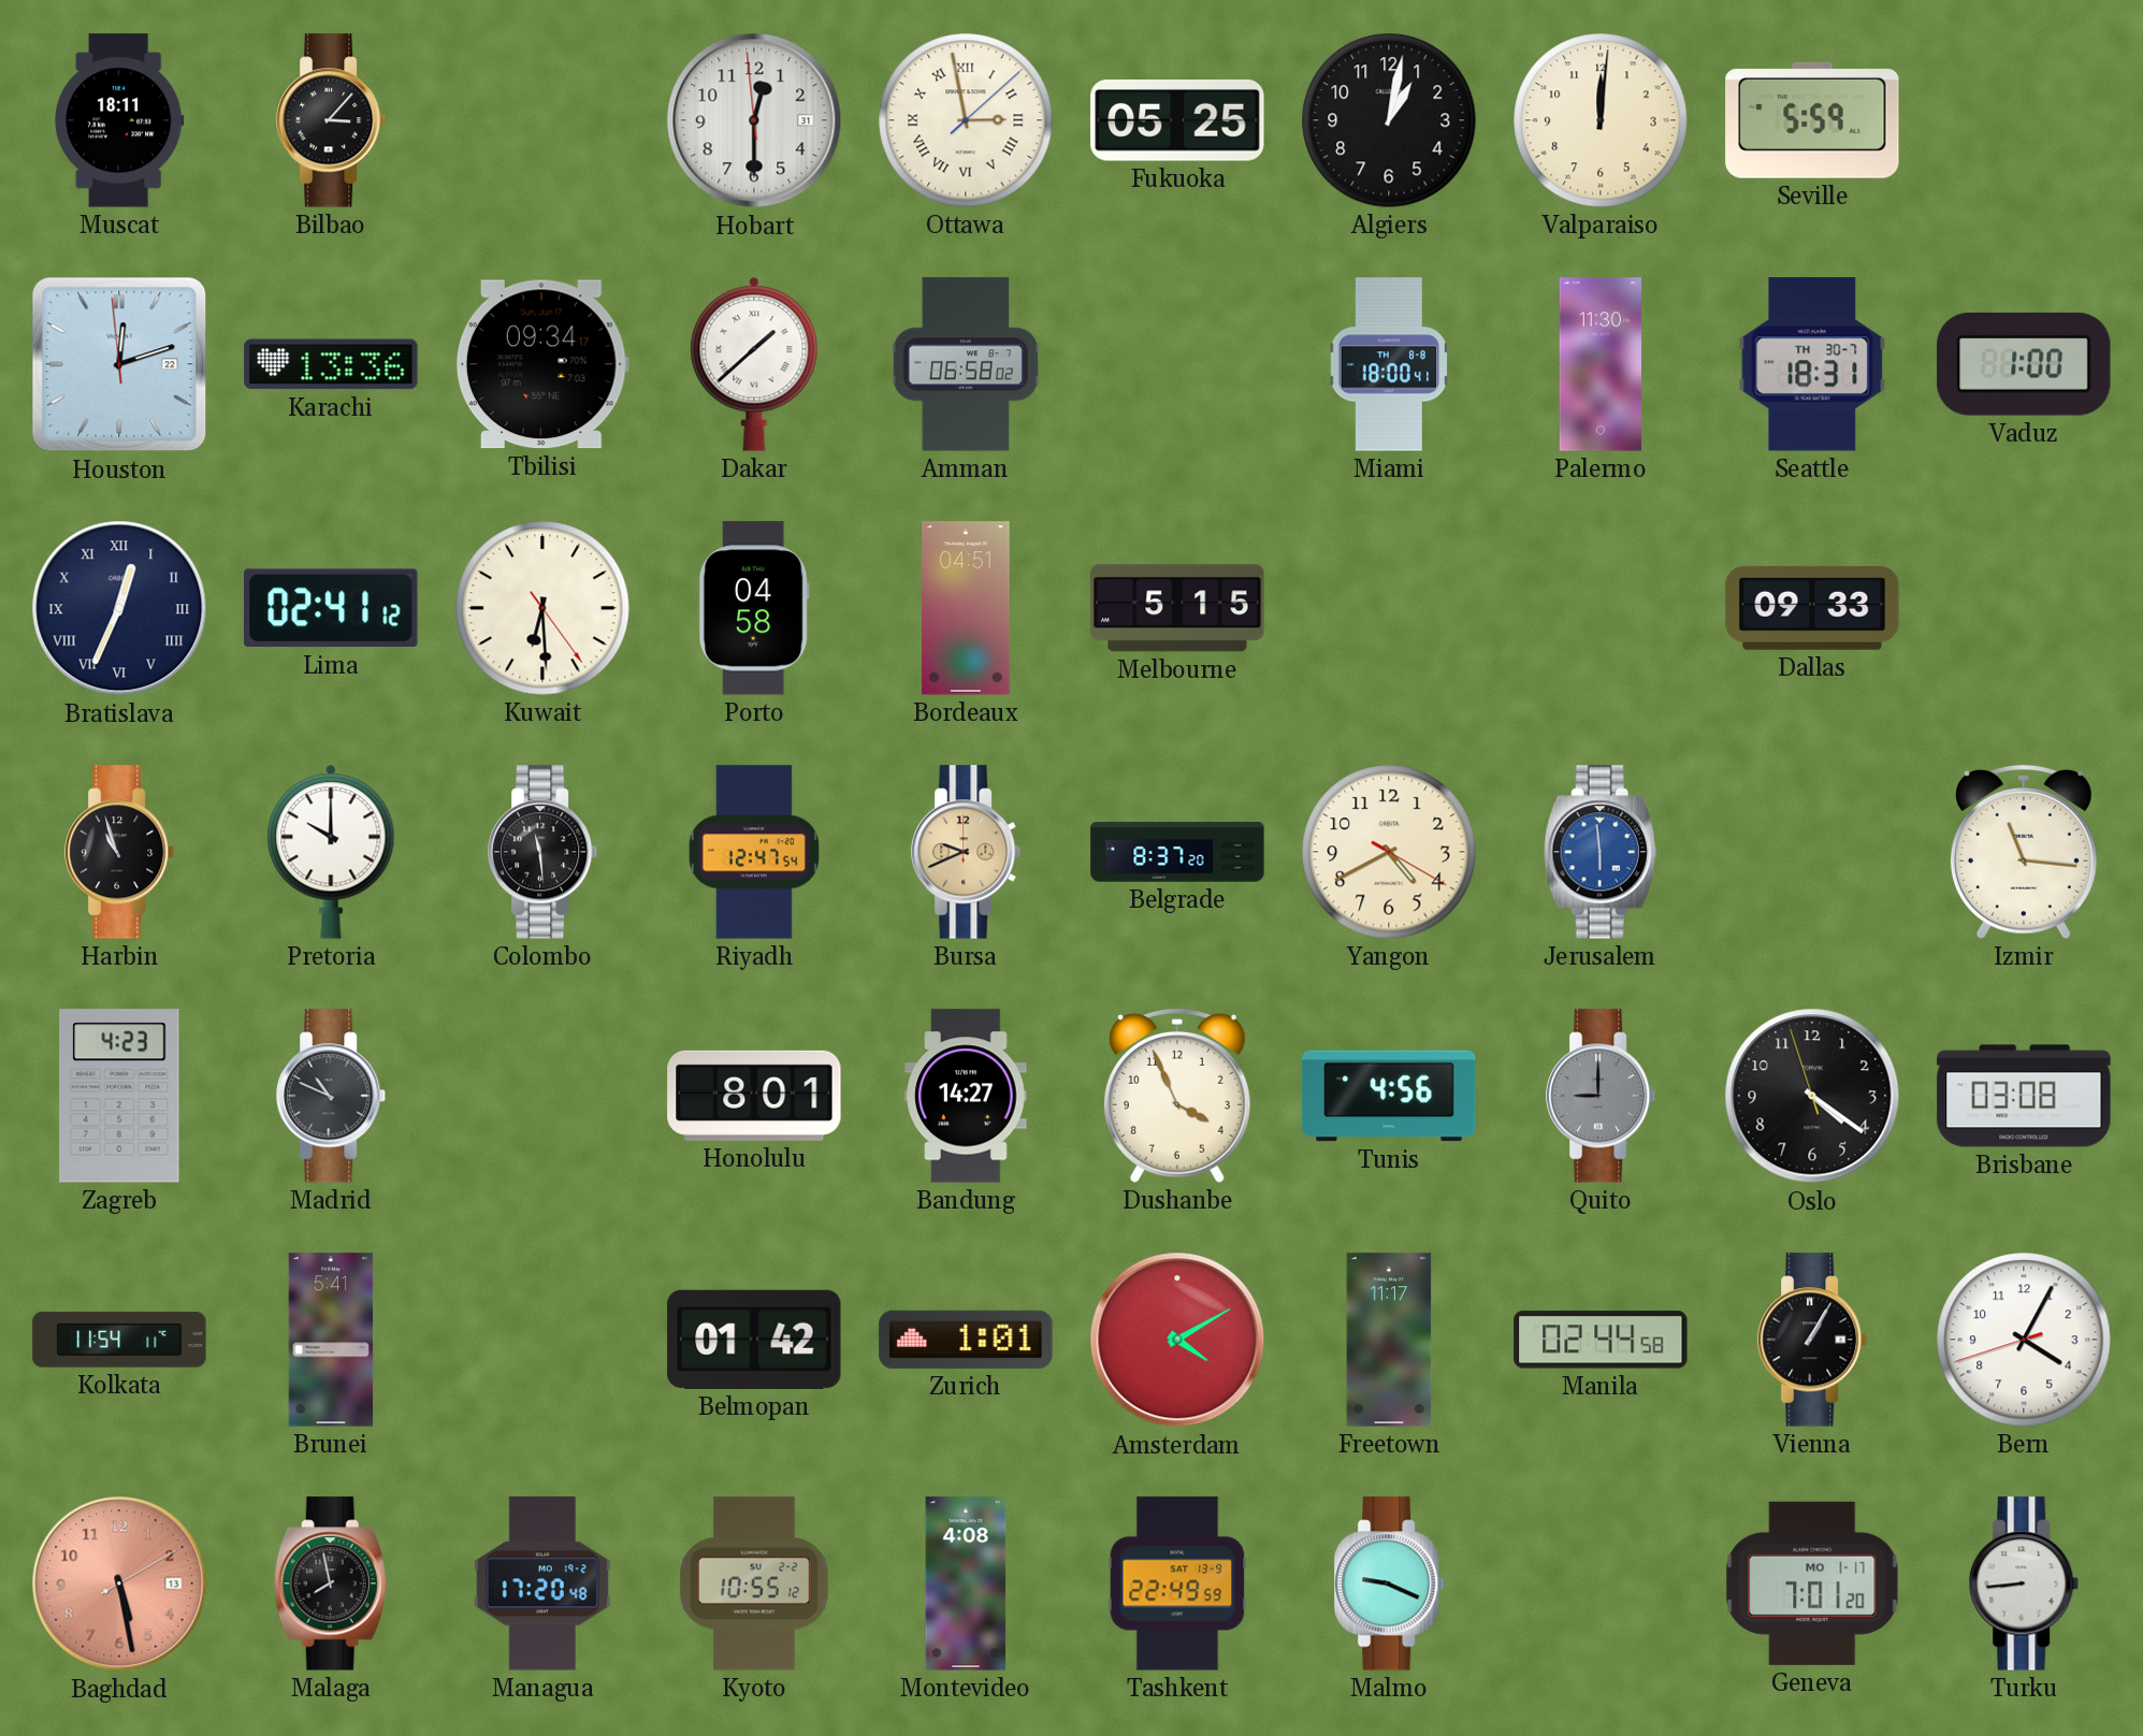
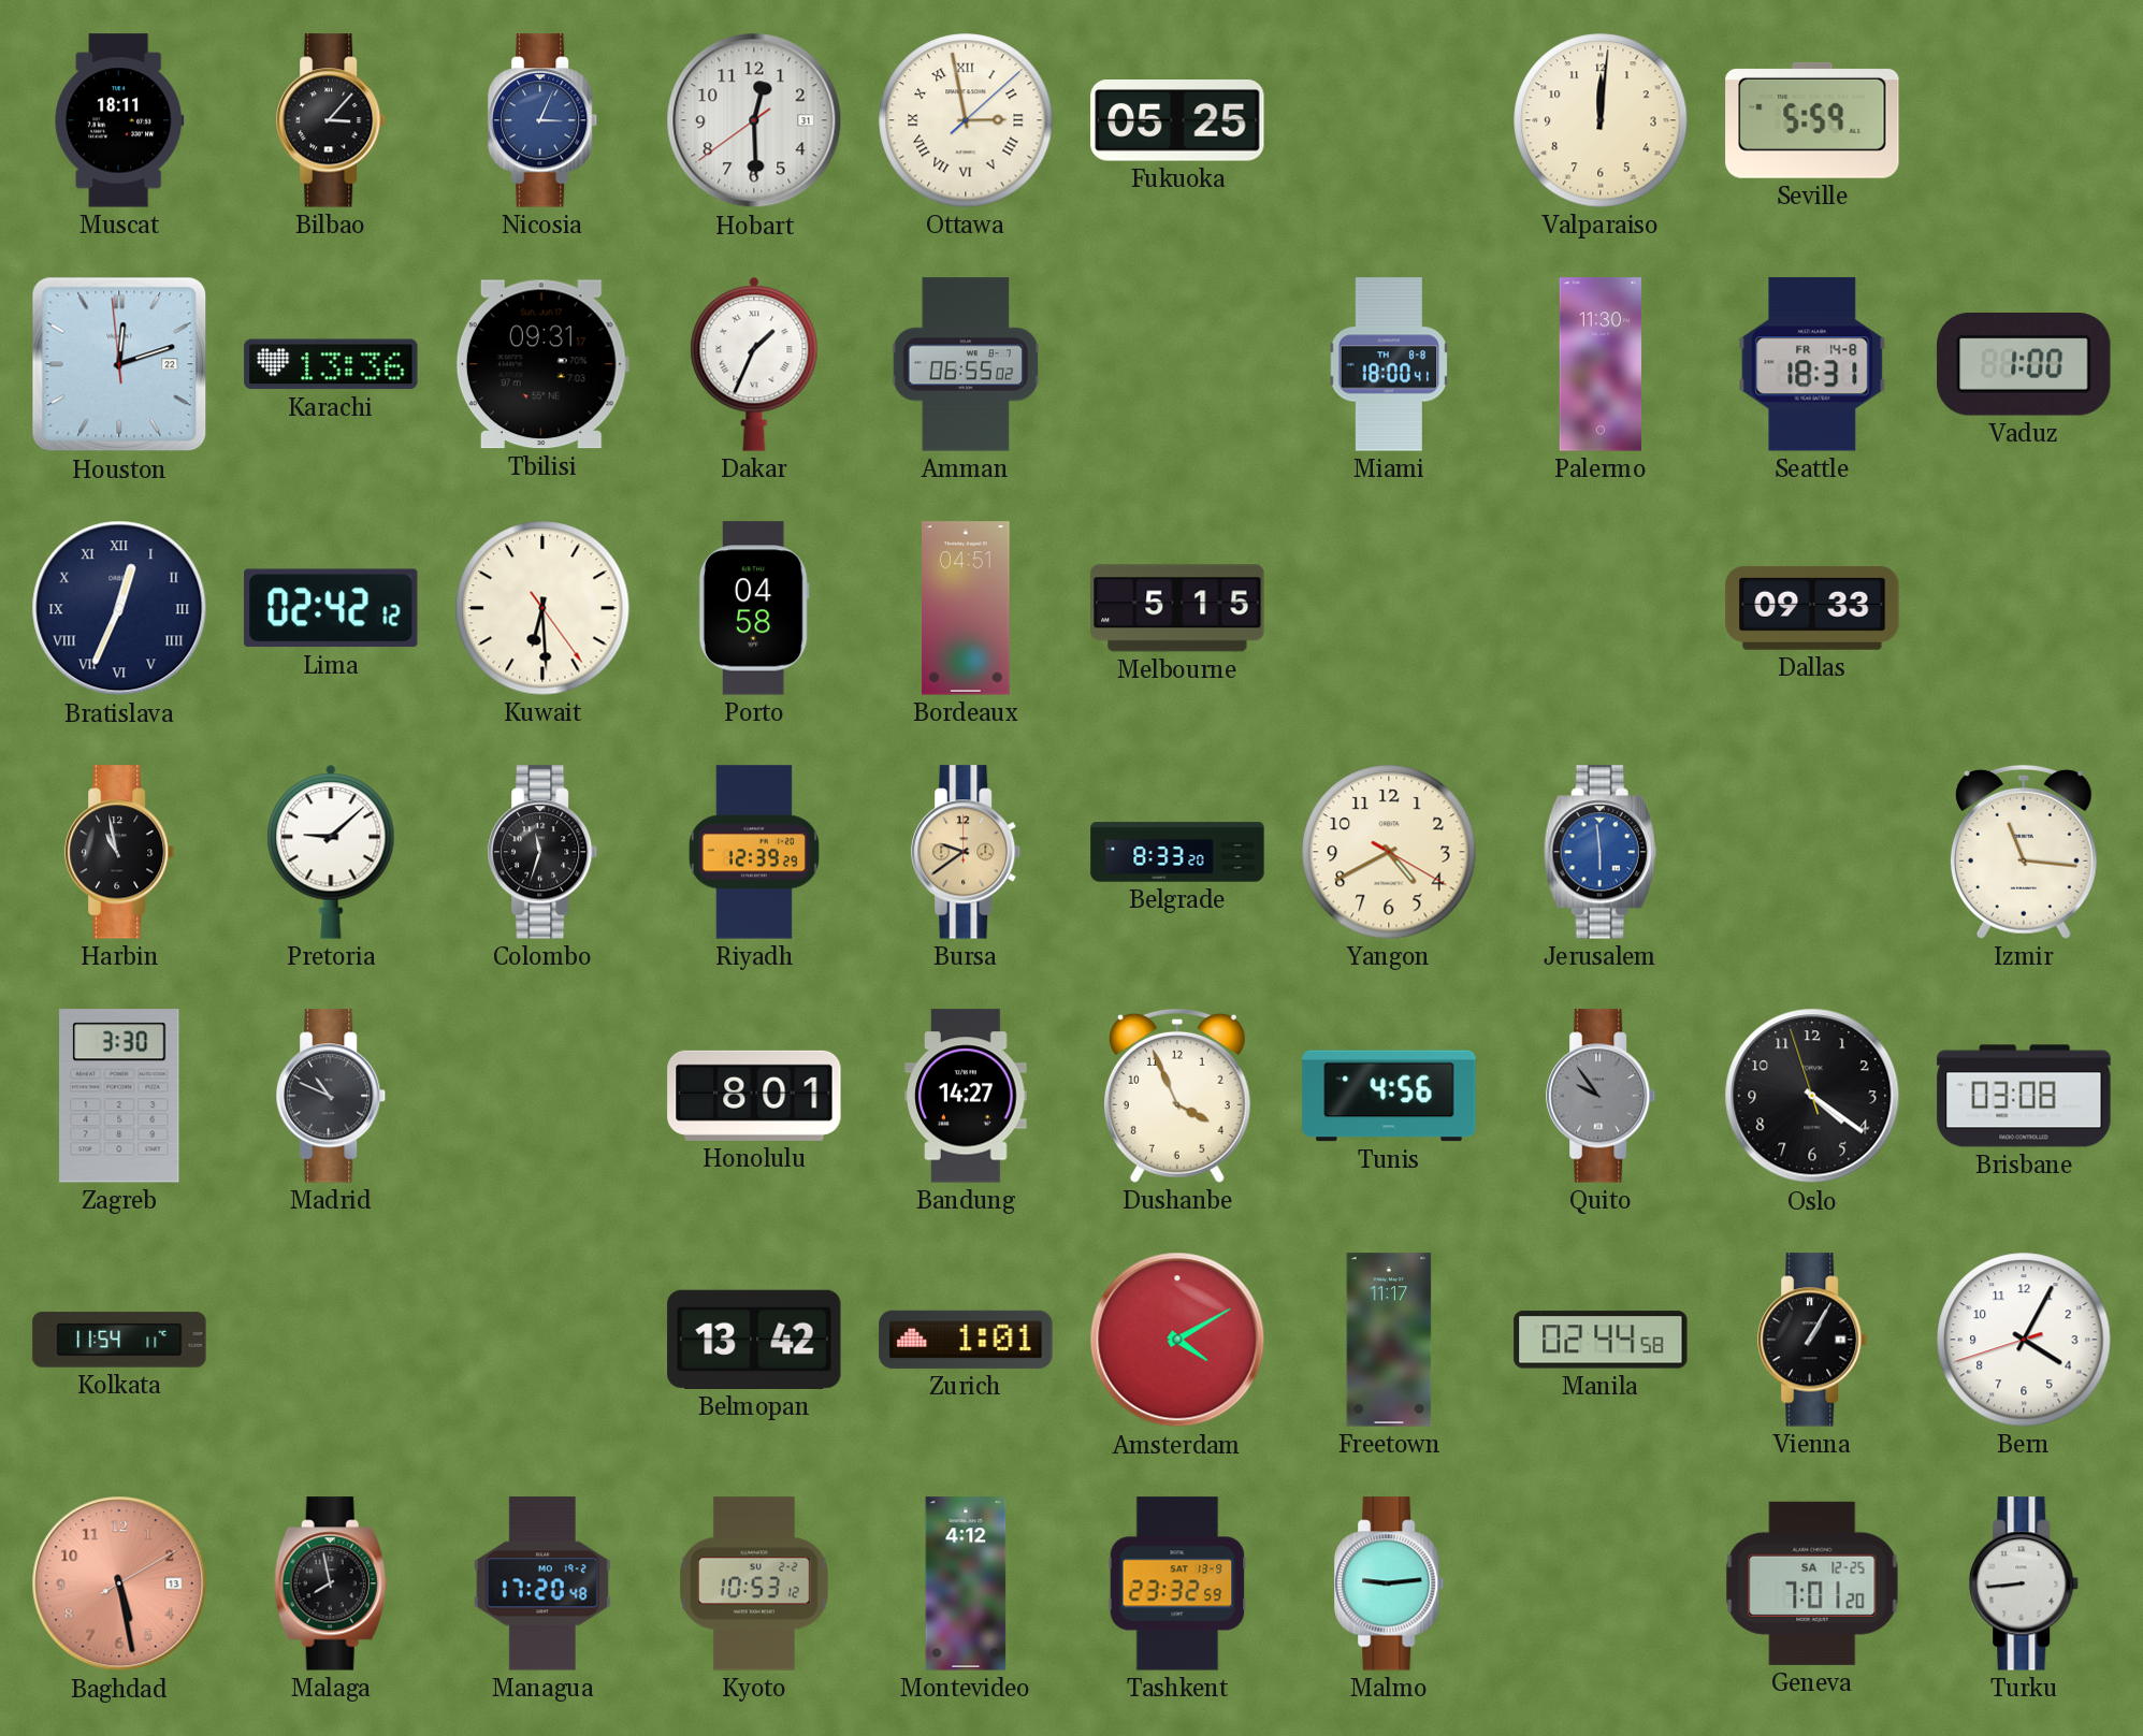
Nicosia: none -> 3:04 (544, 120)
Hobart: 12:29:59 -> 12:29:39 (754, 120)
Algiers: 1:02 -> none (1389, 120)
Tbilisi: 09:34 -> 09:31 (542, 364)
Dakar: 1:38 -> 1:34 (754, 364)
Amman: 06:58 -> 06:55 (966, 364)
Seattle date: TH 30-7 -> FR 14-8 (1812, 364)
Lima: 02:41 -> 02:42 (331, 608)
Harbin: 10:57 -> 10:58 (120, 852)
Pretoria: 10:00 -> 9:08 (331, 852)
Colombo: 11:29 -> 11:33 (544, 852)
Riyadh: 12:47 -> 12:39 (754, 852)
Bursa: 9:41 -> 9:39 (967, 852)
Belgrade: 8:37 -> 8:33 (1177, 852)
Zagreb: 4:23 -> 3:30 (119, 1096)
Quito: 9:00 -> 9:54 (1602, 1096)
Brunei: 5:41 -> none (331, 1340)
Belmopan: 01:42 -> 13:42 (754, 1340)
Kyoto: 10:55 -> 10:53 (754, 1583)
Montevideo: 4:08 -> 4:12 (966, 1583)
Tashkent: 22:49 -> 23:32 (1177, 1583)
Malmo: 9:19 -> 9:14 (1390, 1583)
Geneva date: MO 1-17 -> SA 12-25 (1812, 1583)
